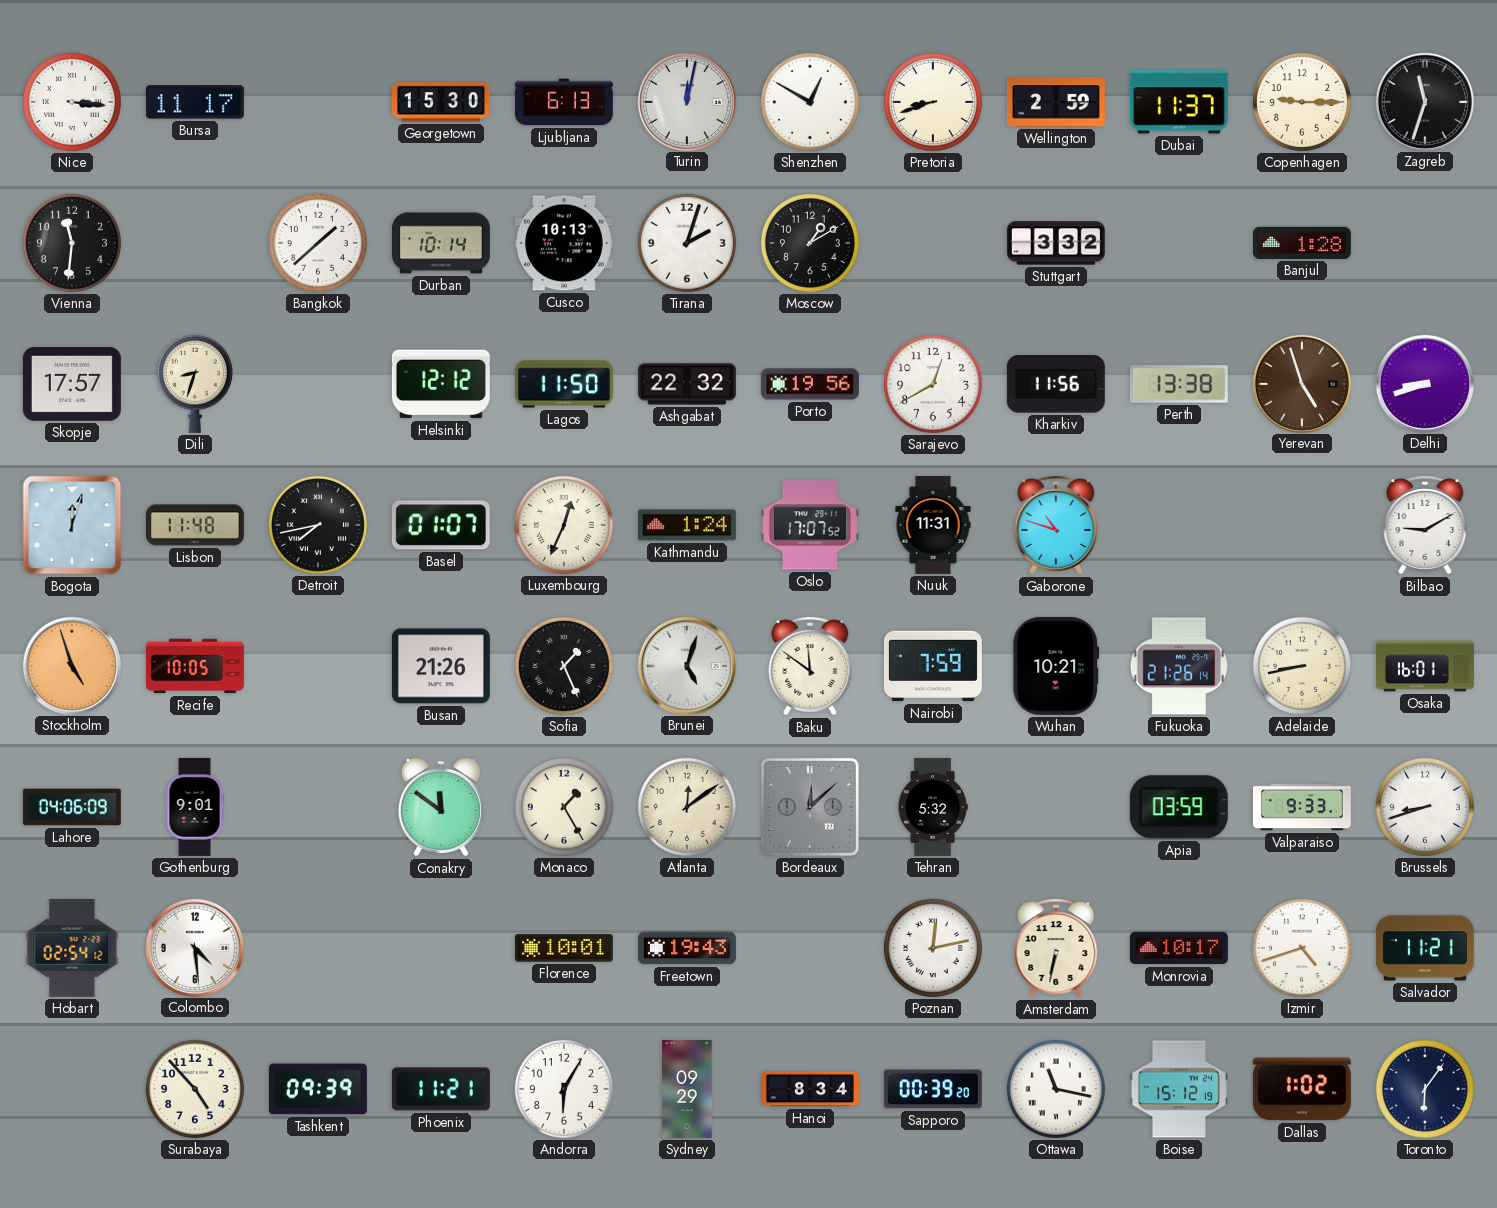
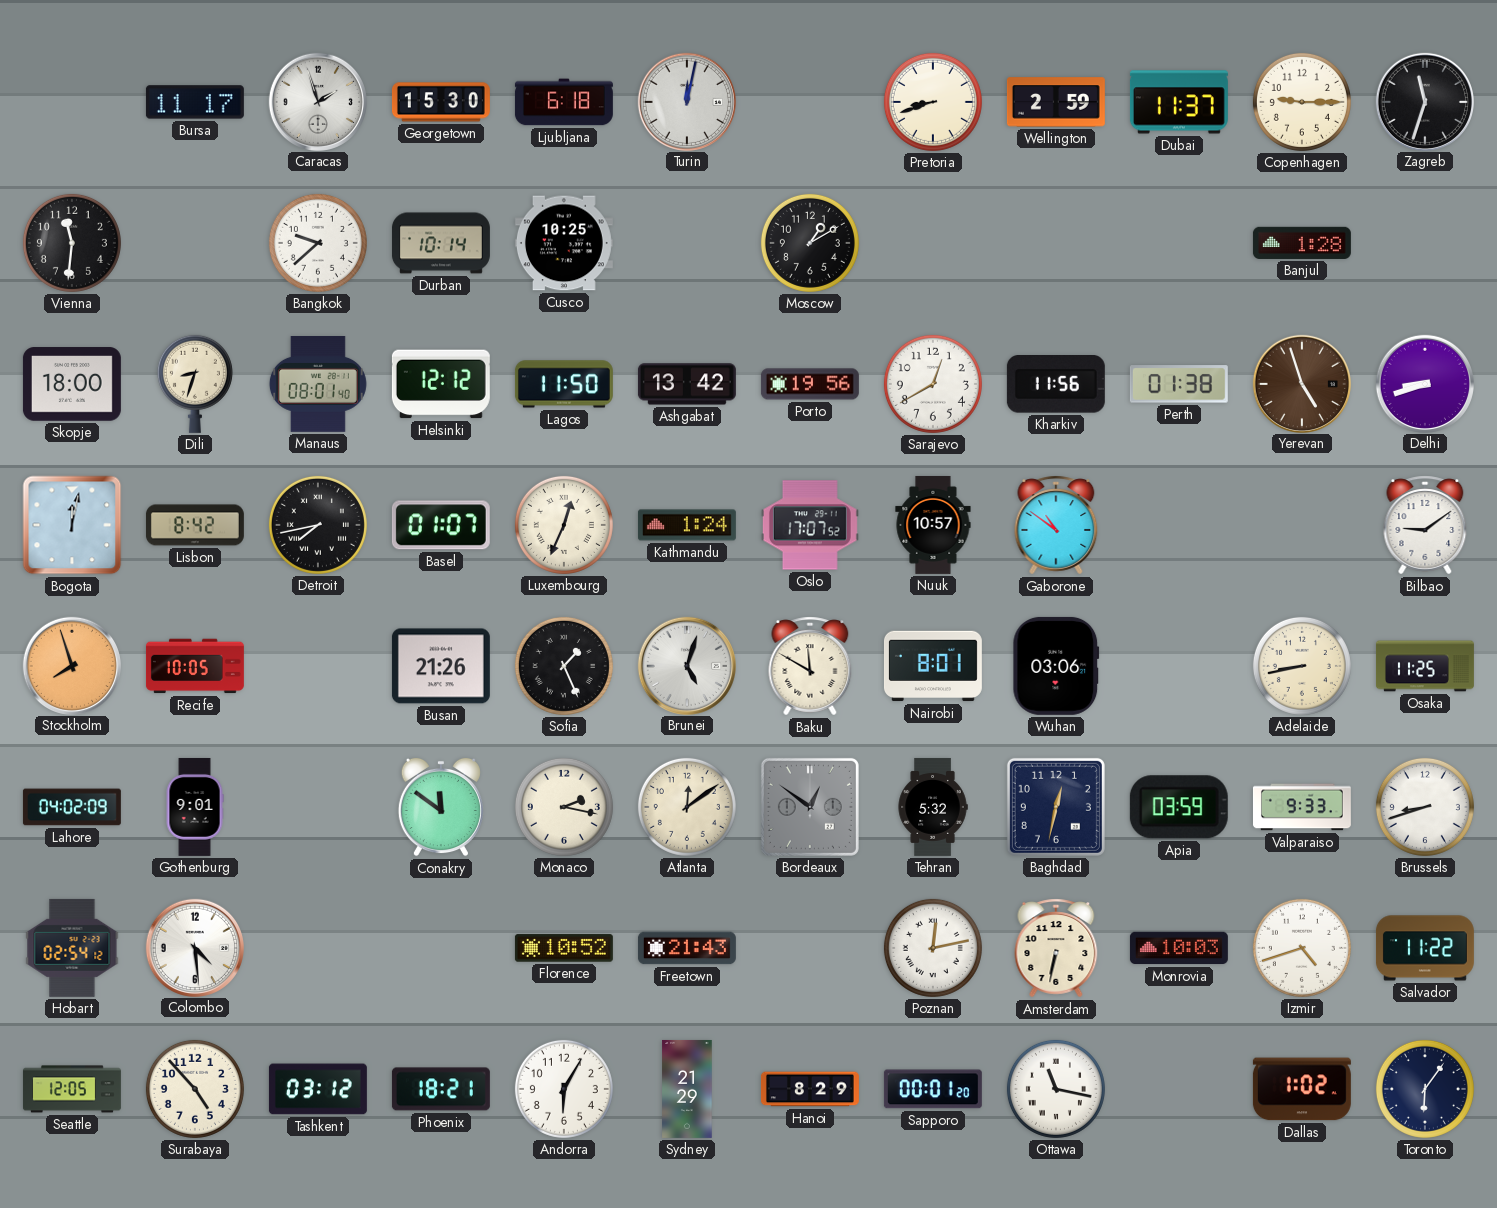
Nice: 3:16 -> none (72, 102)
Caracas: none -> 1:57 (317, 101)
Ljubljana: 6:13 -> 6:18 (564, 102)
Shenzhen: 12:50 -> none (810, 102)
Bangkok: 1:38 -> 9:38 (318, 243)
Cusco: 10:13 -> 10:25 (564, 243)
Tirana: 2:03 -> none (687, 243)
Stuttgart: 3:32 -> none (1056, 243)
Skopje: 17:57 -> 18:00 (72, 384)
Manaus: none -> 08:01 (318, 385)
Ashgabat: 22:32 -> 13:42 (687, 384)
Perth: 13:38 -> 01:38 (1179, 384)
Bogota: 12:03 -> 12:02 (72, 525)
Lisbon: 11:48 -> 8:42 (195, 525)
Nuuk: 11:31 -> 10:57 (933, 525)
Gaborone: 10:48 -> 10:51 (1056, 525)
Bilbao: 9:10 -> 9:09 (1425, 525)
Stockholm: 4:57 -> 7:57 (71, 665)
Baku: 11:51 -> 11:50 (810, 666)
Nairobi: 7:59 -> 8:01 (933, 666)
Wuhan: 10:21 -> 03:06 (1056, 666)
Fukuoka: 21:26 -> none (1179, 666)
Osaka: 16:01 -> 11:25 (1425, 666)
Lahore: 04:06 -> 04:02 (72, 807)
Monaco: 1:25 -> 2:17 (564, 807)
Bordeaux: 12:08 -> 12:51 (810, 807)
Baghdad: none -> 12:32 (1056, 807)
Florence: 10:01 -> 10:52 (564, 948)
Freetown: 19:43 -> 21:43 (687, 948)
Monrovia: 10:17 -> 10:03 (1179, 948)
Salvador: 11:21 -> 11:22 (1425, 948)
Seattle: none -> 12:05 (72, 1089)
Tashkent: 09:39 -> 03:12 (318, 1089)
Phoenix: 11:21 -> 18:21 (441, 1089)
Sydney: 09:29 -> 21:29 (687, 1089)
Hanoi: 8:34 -> 8:29 (810, 1089)
Sapporo: 00:39 -> 00:01 (933, 1089)
Boise: 15:12 -> none (1179, 1089)
